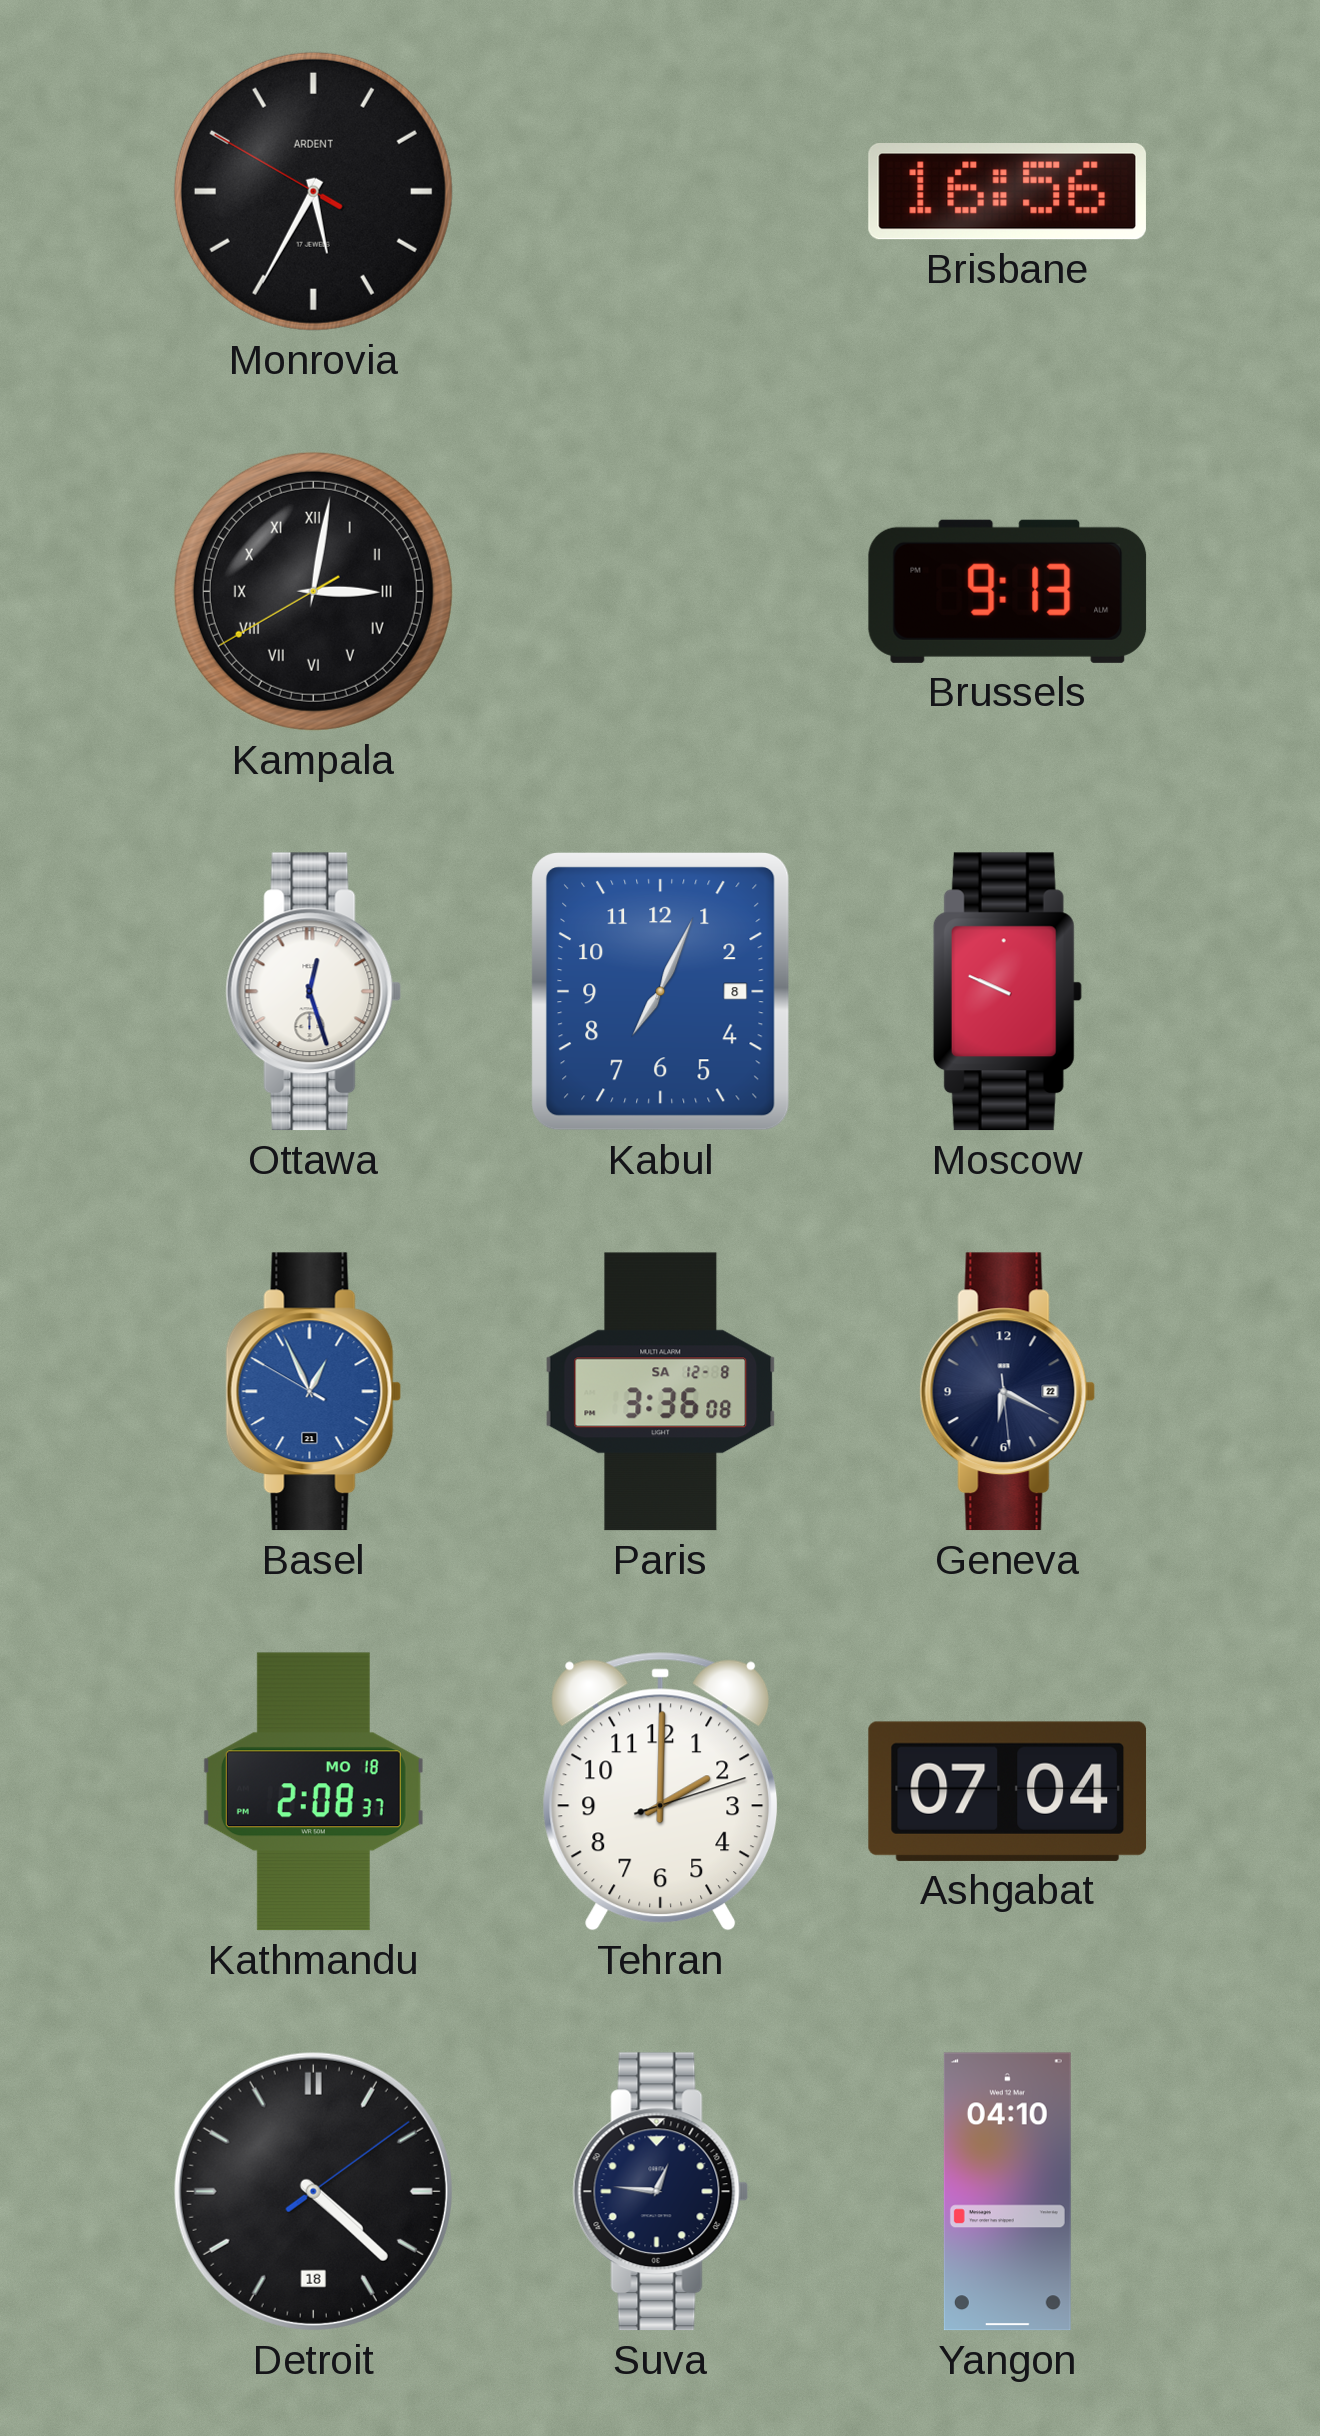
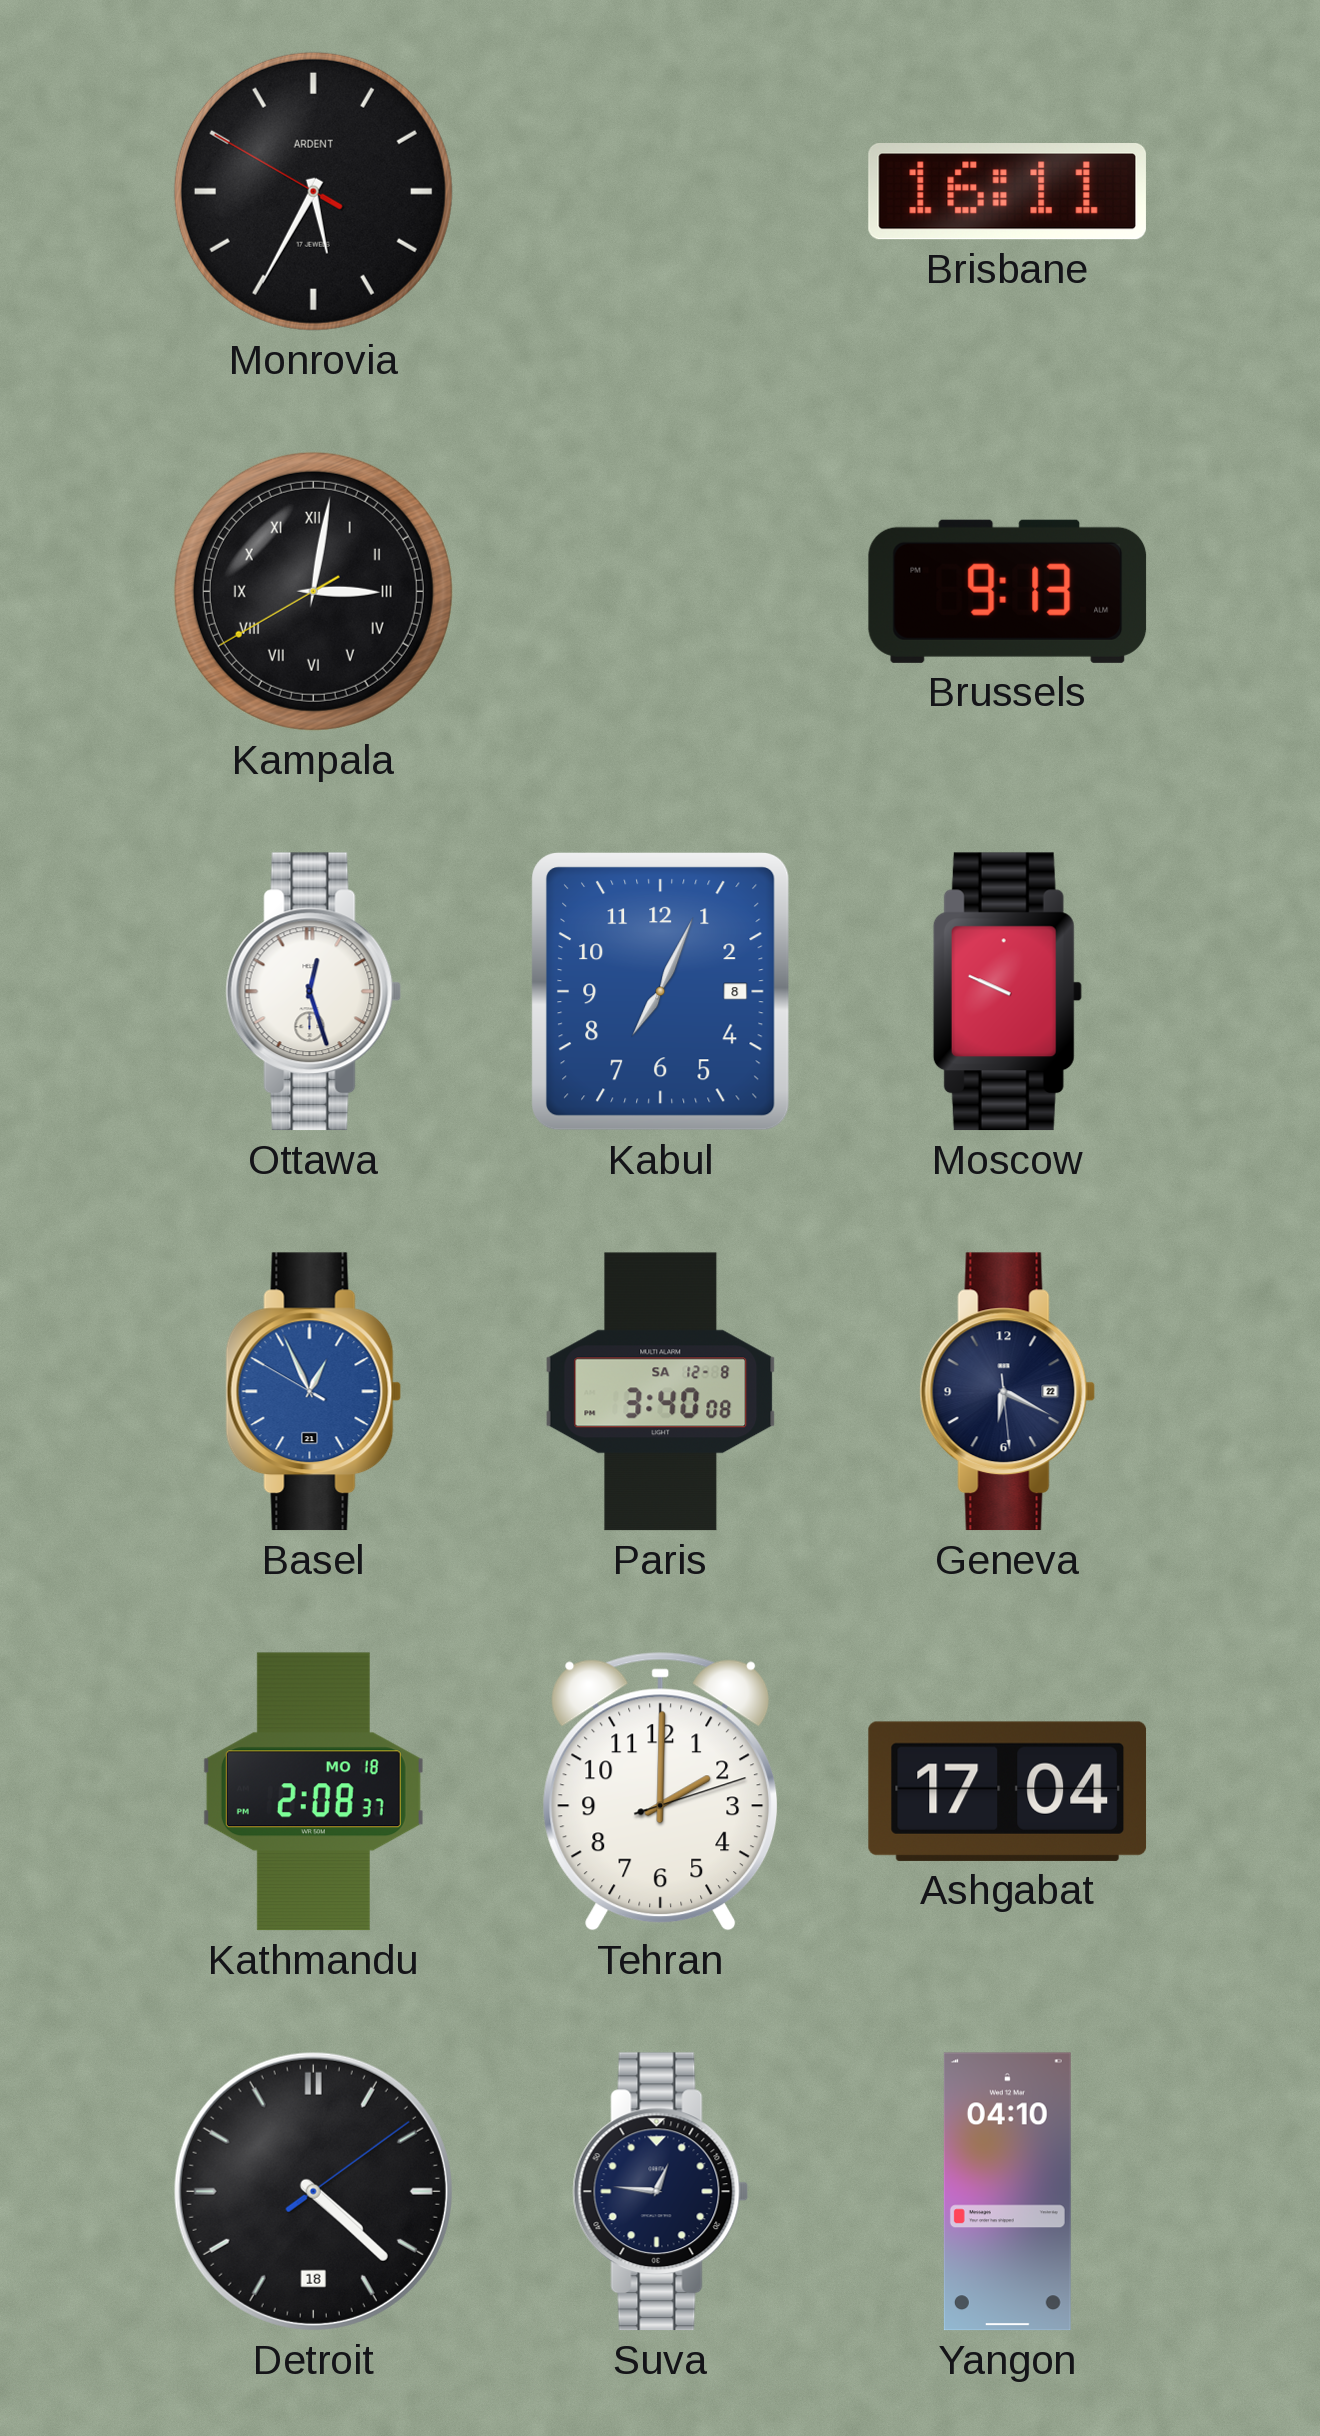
Brisbane: 16:56 -> 16:11 (1007, 192)
Paris: 3:36 -> 3:40 (661, 1392)
Ashgabat: 07:04 -> 17:04 (1008, 1791)
